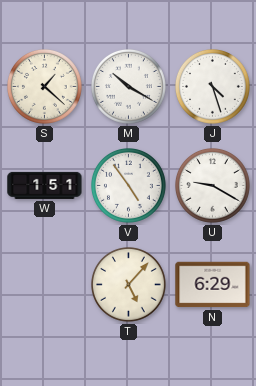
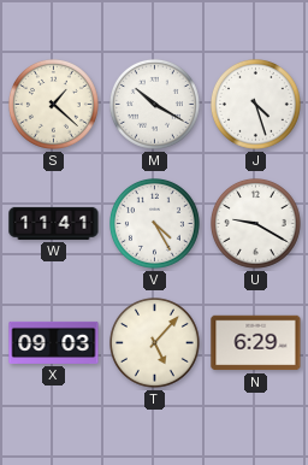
W: 1:51 -> 11:41 (54, 223)
V: 4:54 -> 4:25 (155, 224)
X: none -> 09:03 (54, 342)
